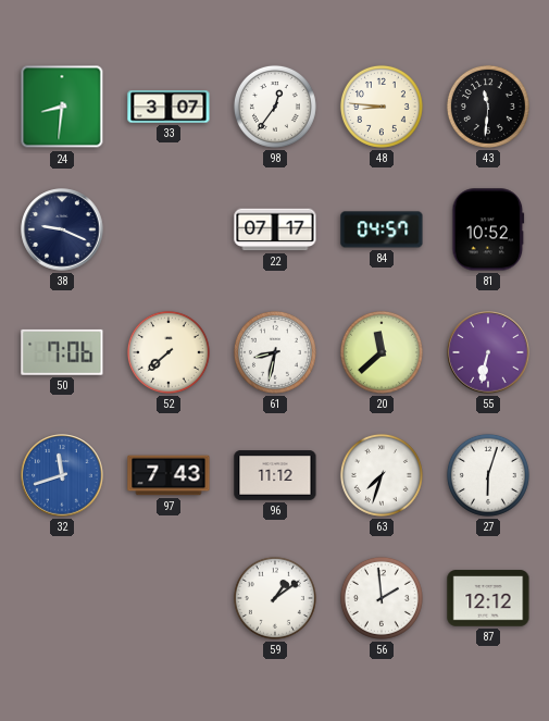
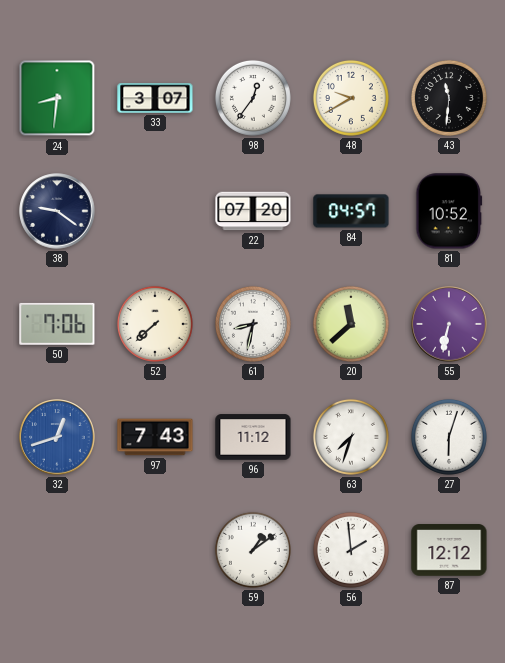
48: 8:46 -> 9:40 (351, 98)
38: 9:19 -> 9:21 (57, 211)
22: 07:17 -> 07:20 (253, 211)
32: 11:42 -> 12:42 (57, 437)
